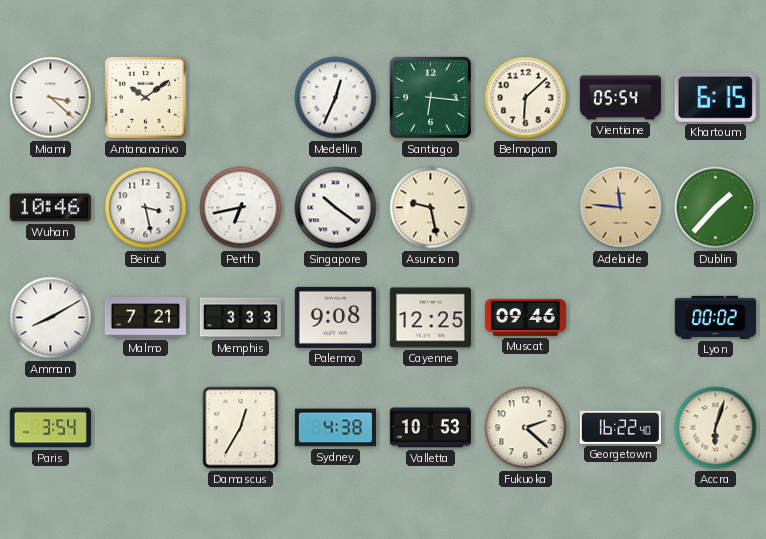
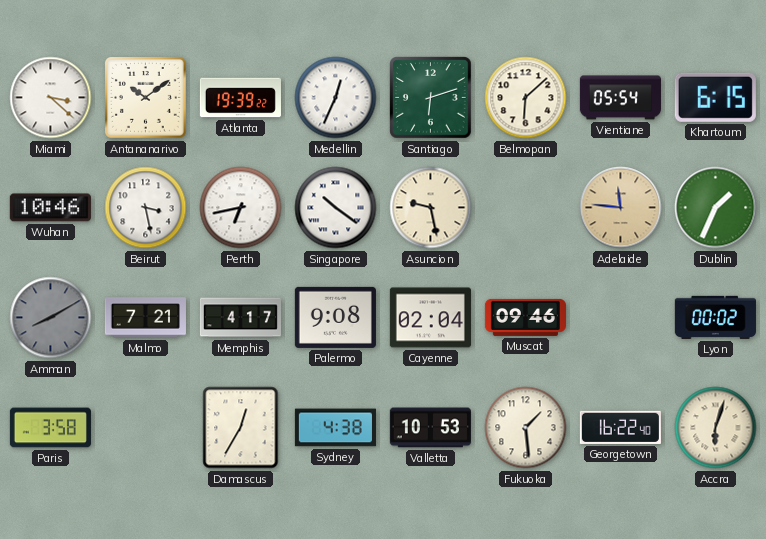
Atlanta: none -> 19:39 (240, 98)
Santiago: 6:16 -> 6:12 (431, 98)
Dublin: 1:37 -> 1:34 (716, 208)
Amman dial: white -> grey (51, 318)
Memphis: 3:33 -> 4:17 (240, 318)
Cayenne: 12:25 -> 02:04 (430, 318)
Paris: 3:54 -> 3:58 (50, 428)
Fukuoka: 2:22 -> 1:29 (526, 428)
